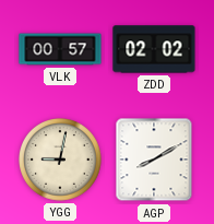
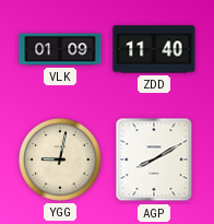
VLK: 00:57 -> 01:09 (60, 49)
ZDD: 02:02 -> 11:40 (154, 49)
